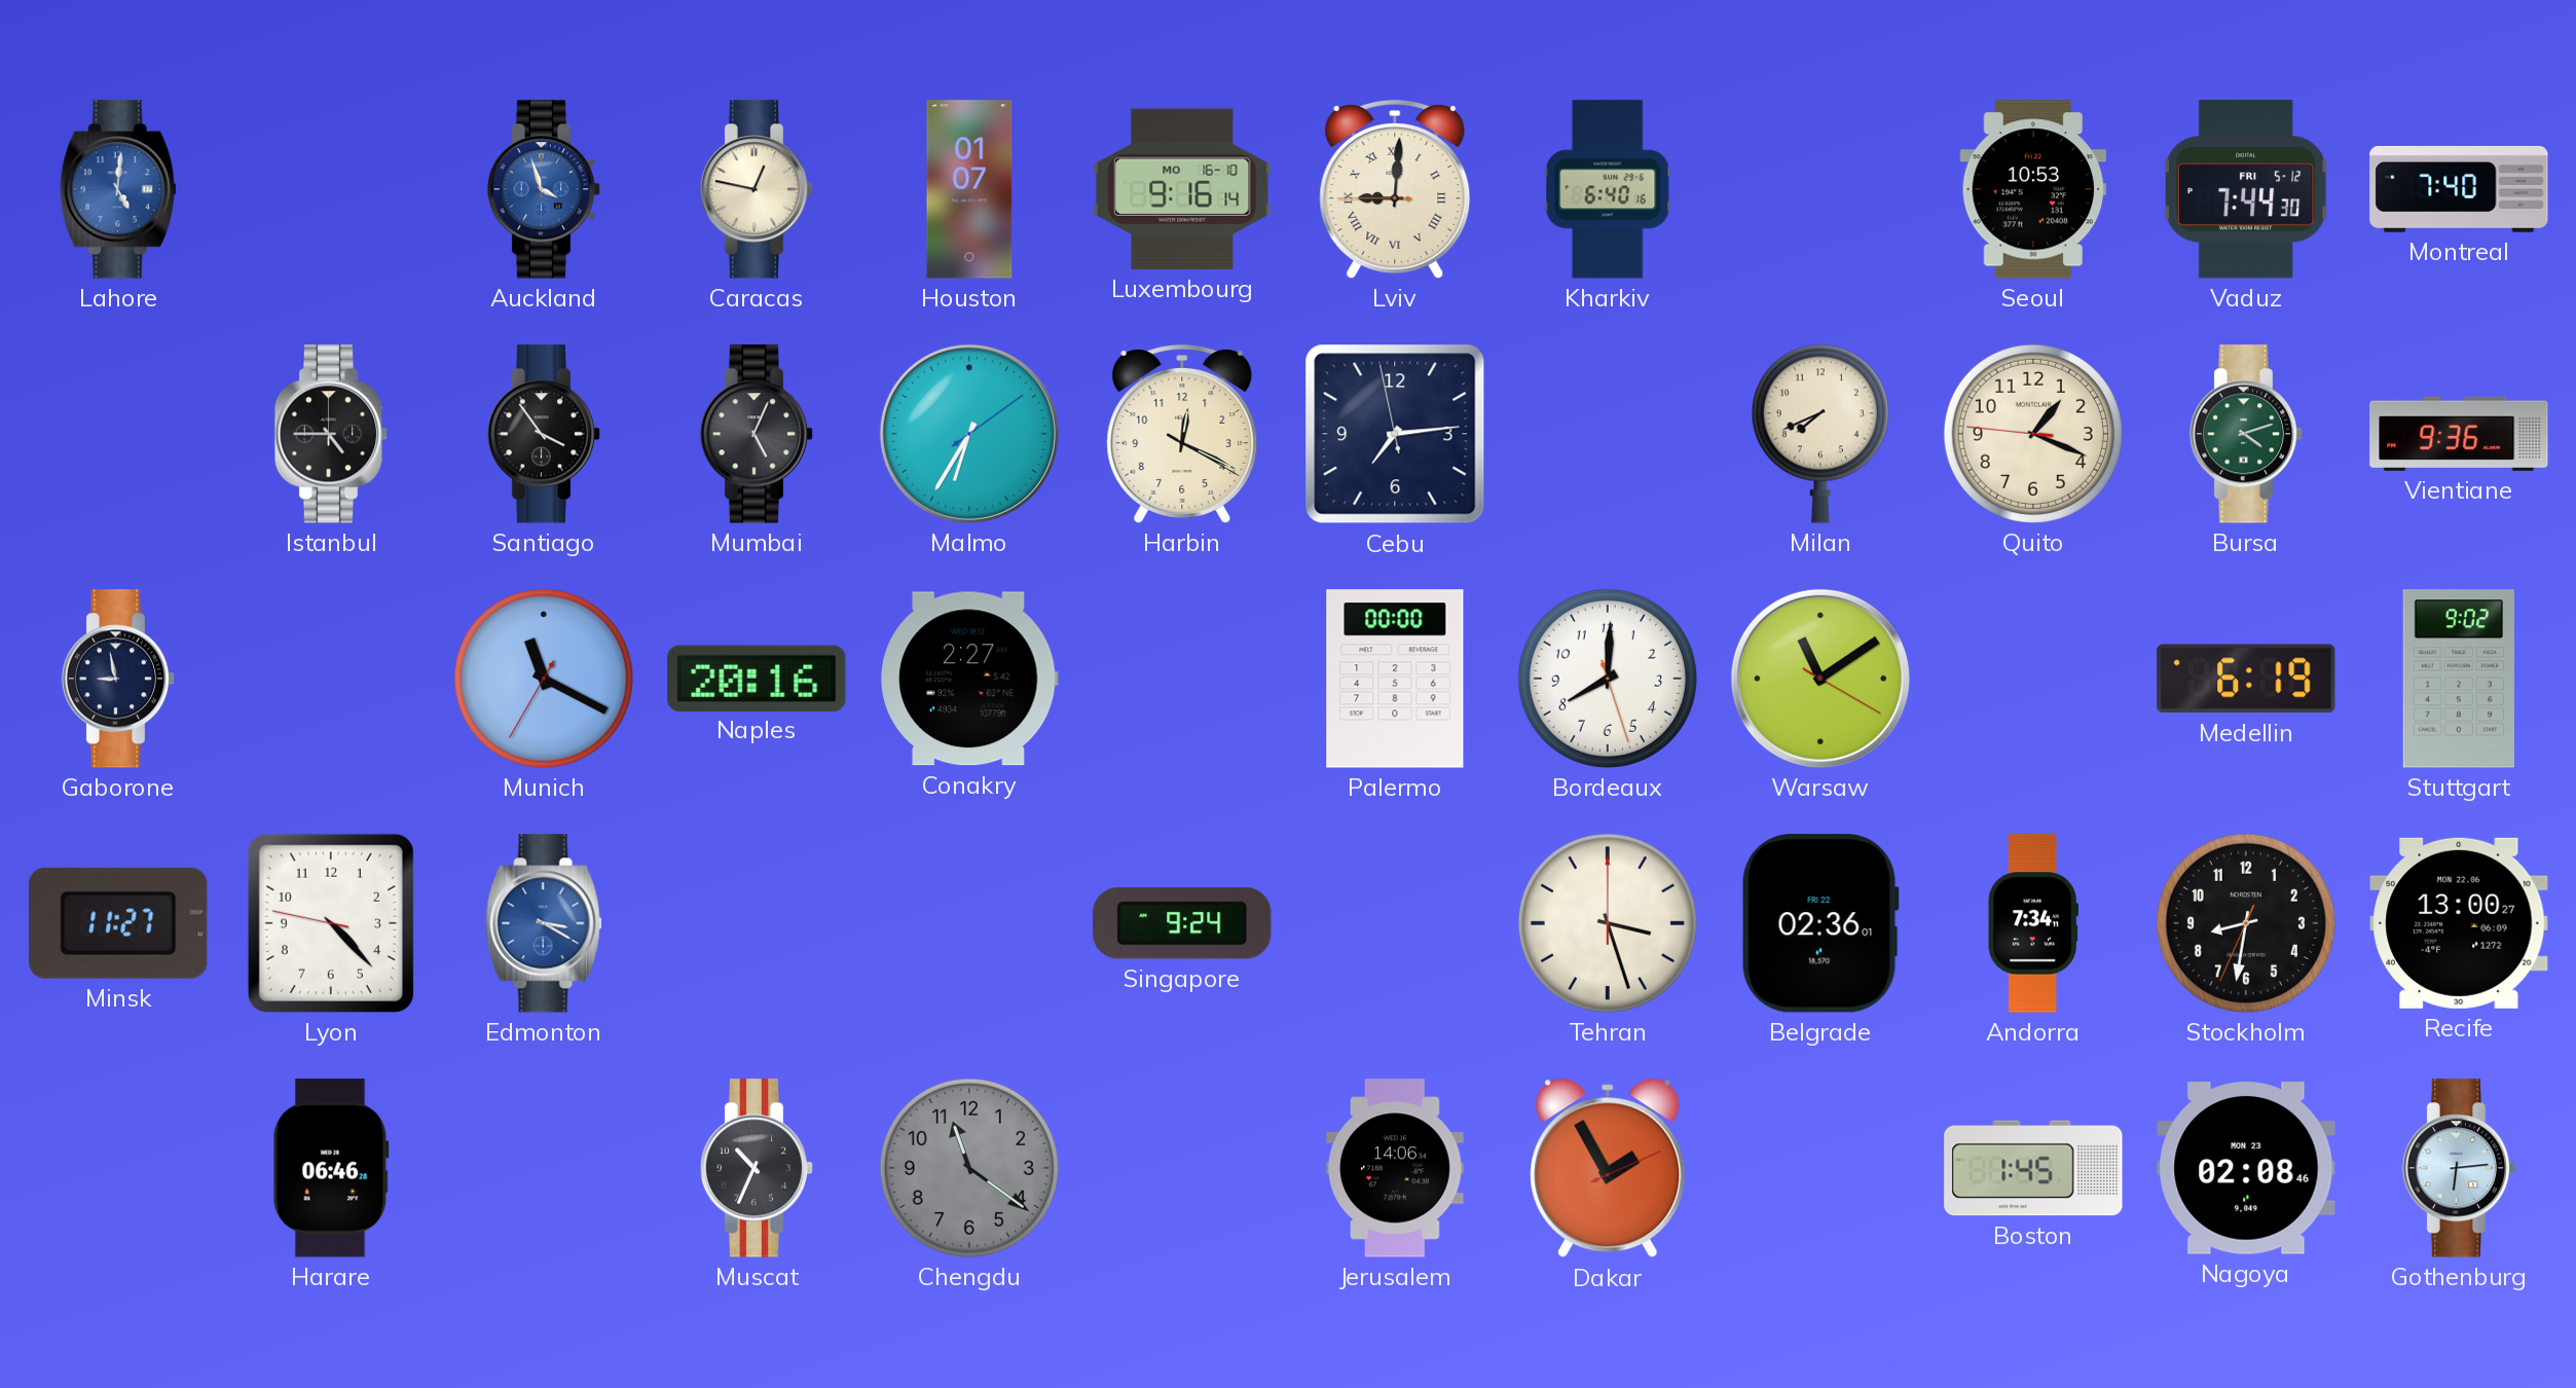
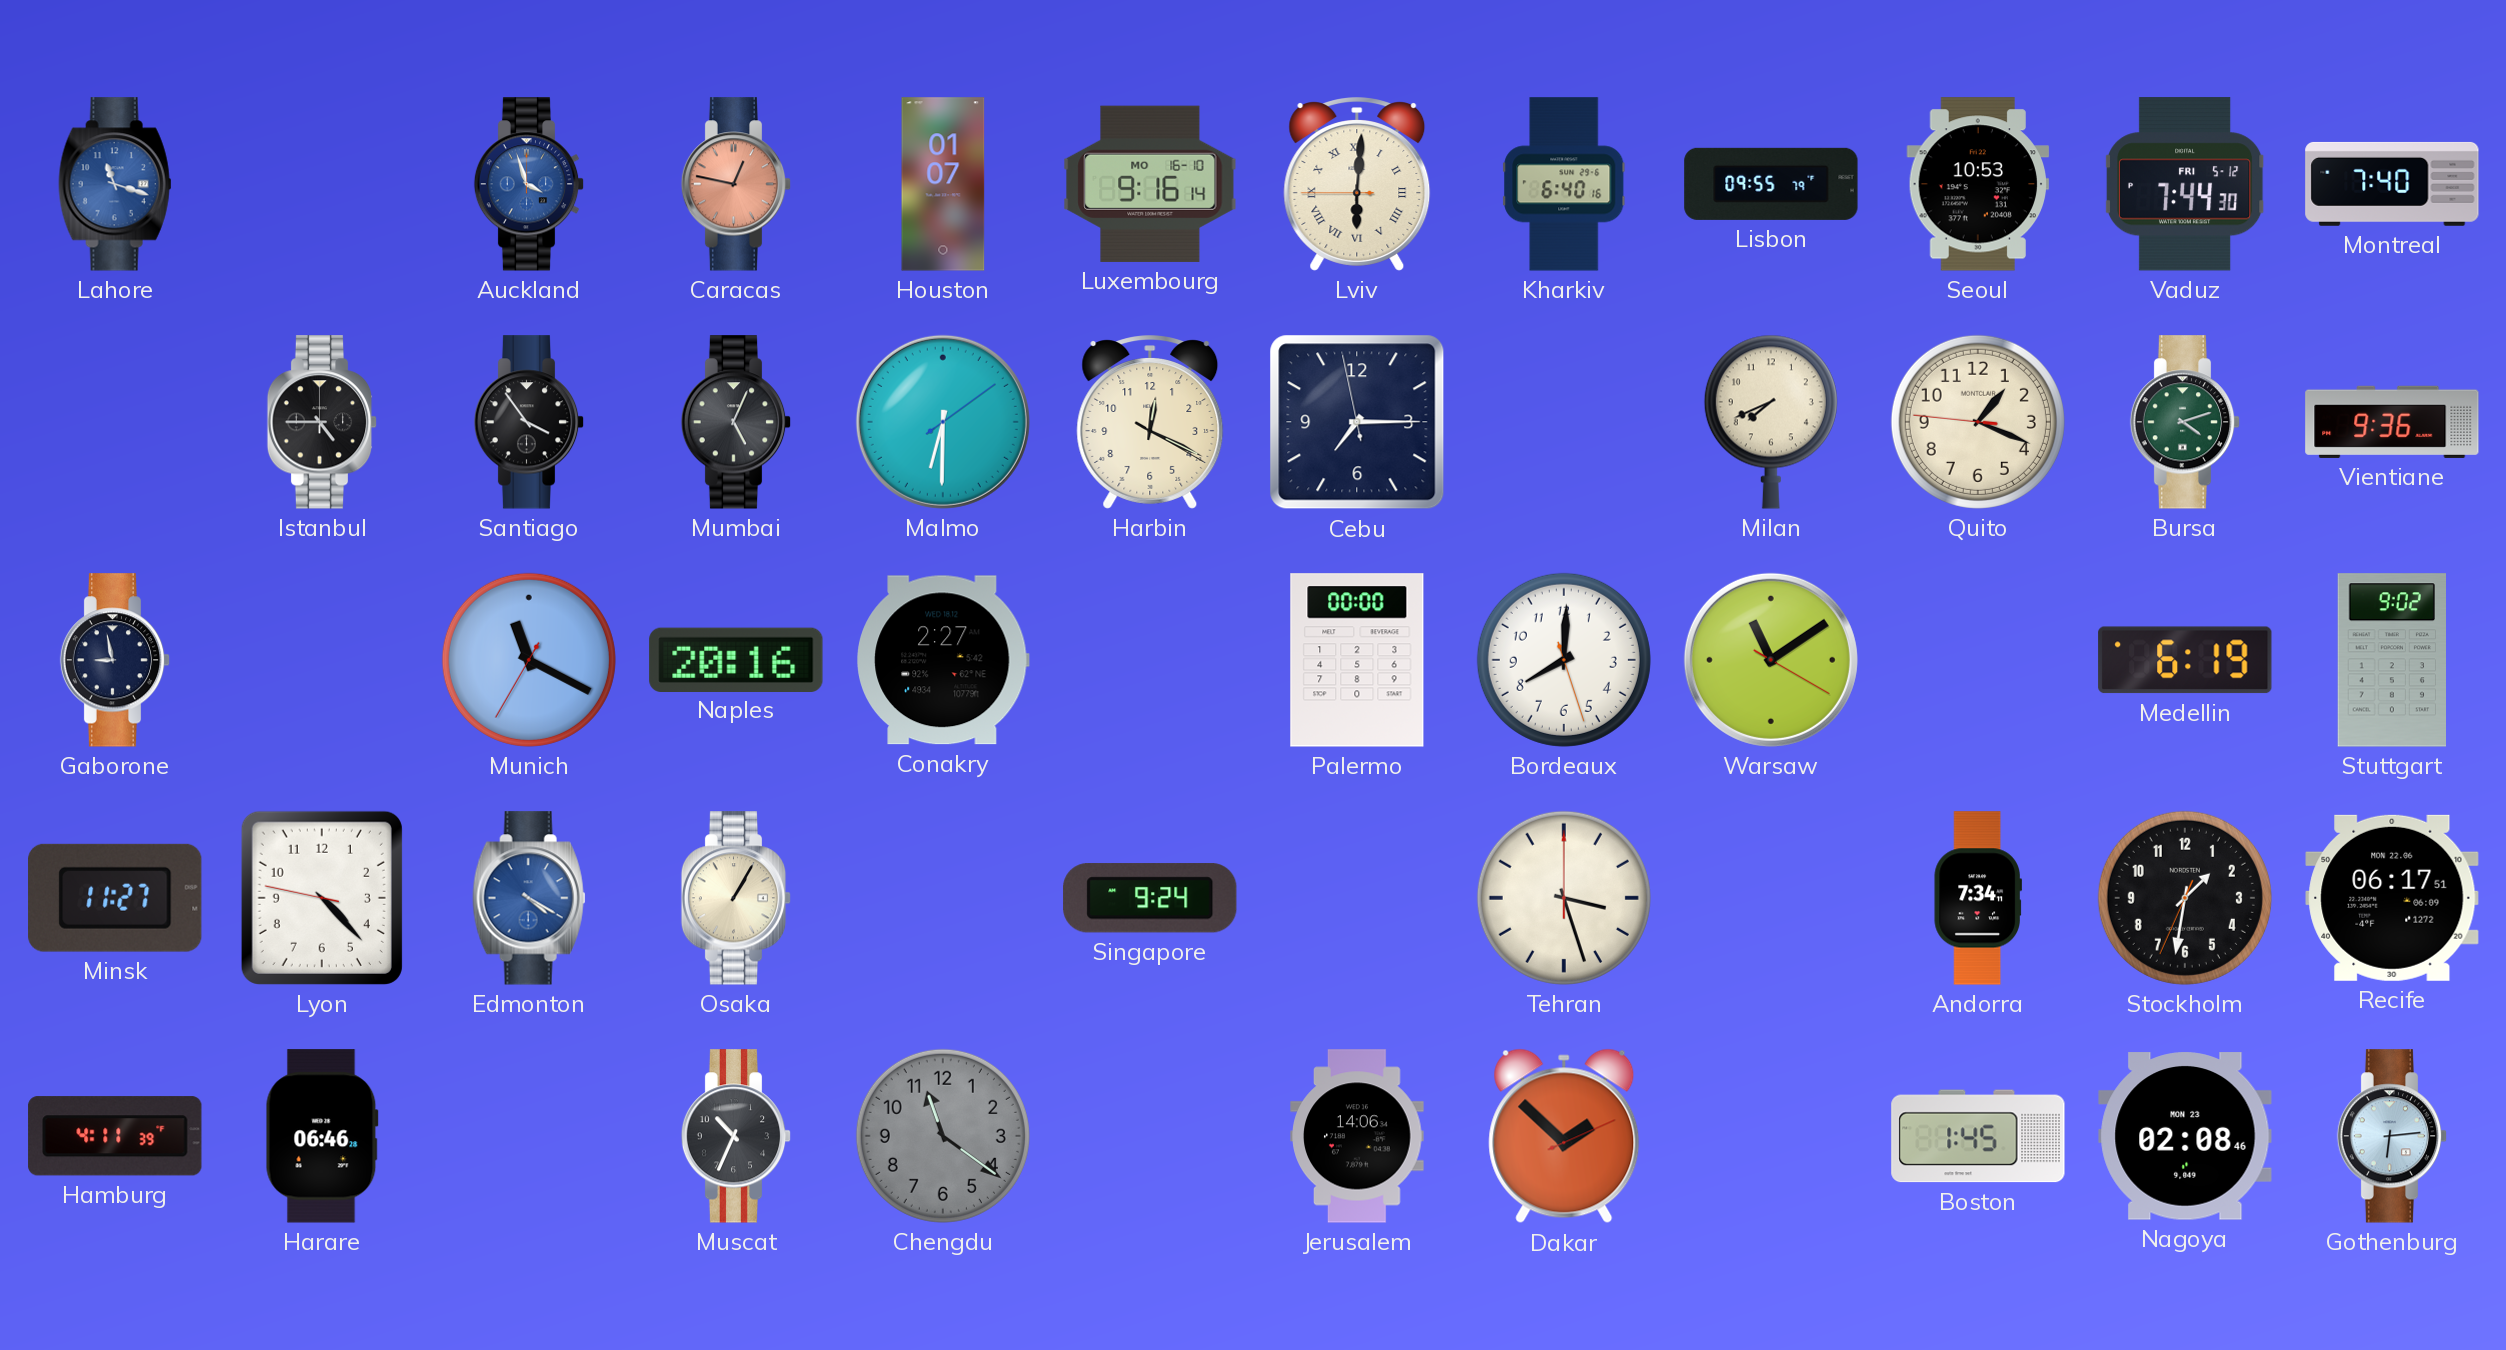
Lahore: 5:01 -> 11:18 (115, 184)
Caracas dial: cream -> salmon (736, 184)
Lviv: 9:00 -> 6:00 (1357, 184)
Lisbon: none -> 09:55 (1771, 184)
Malmo: 6:35 -> 6:30 (943, 422)
Cebu: 7:13 -> 7:14 (1357, 422)
Edmonton: 3:20 -> 4:20 (529, 898)
Osaka: none -> 1:05 (736, 898)
Belgrade: 02:36 -> none (1820, 923)
Stockholm: 8:31 -> 1:31 (2185, 898)
Recife: 13:00 -> 06:17 (2392, 898)
Hamburg: none -> 4:11 (115, 1136)
Dakar: 1:55 -> 1:52 (1564, 1136)
